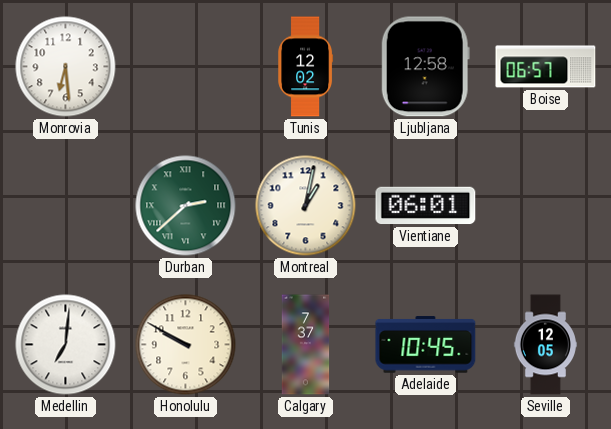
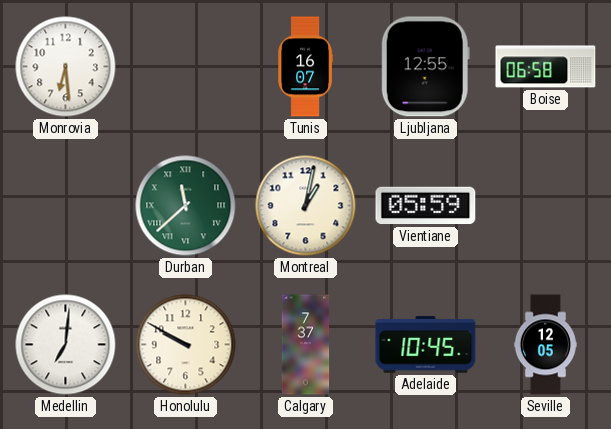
Tunis: 12:02 -> 16:07 (306, 67)
Ljubljana: 12:58 -> 12:55 (425, 67)
Boise: 06:57 -> 06:58 (546, 67)
Durban: 2:38 -> 11:38 (186, 206)
Vientiane: 06:01 -> 05:59 (426, 206)
